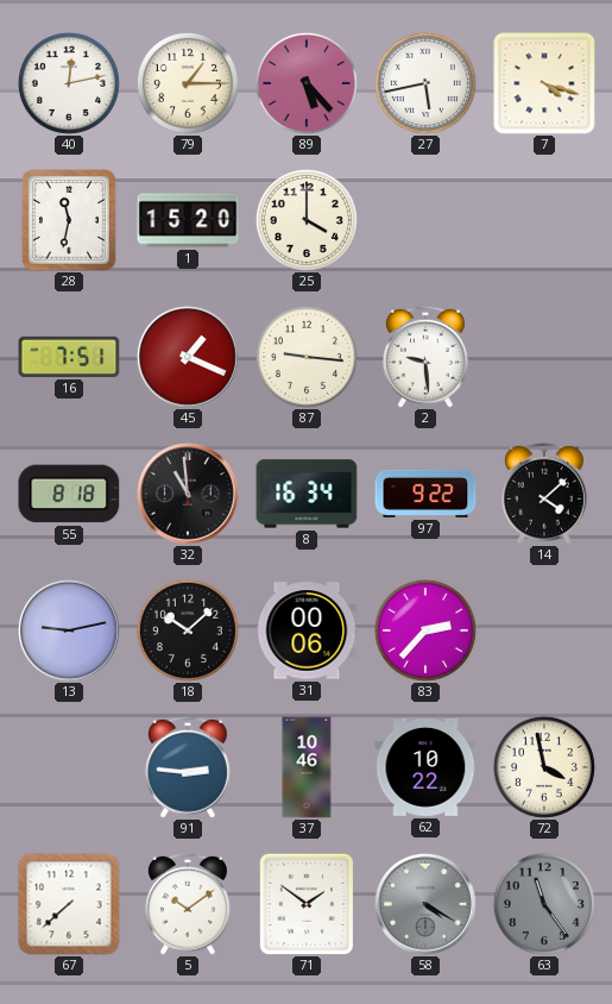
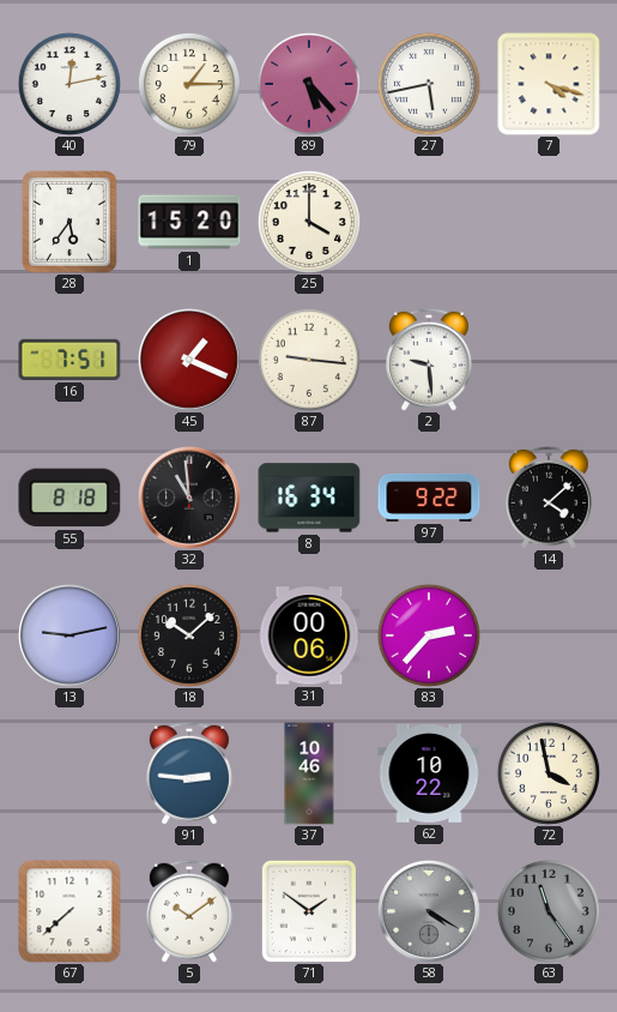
28: 11:32 -> 5:36 (71, 223)
